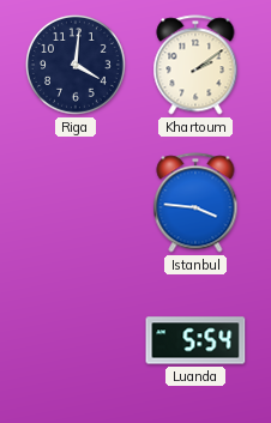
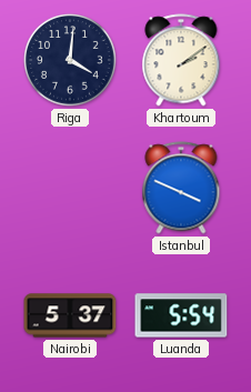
Istanbul: 3:46 -> 3:49 (181, 188)
Nairobi: none -> 5:37 (70, 315)
